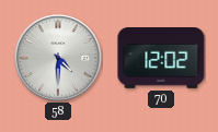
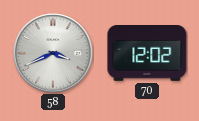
58: 4:30 -> 3:41 (53, 53)
